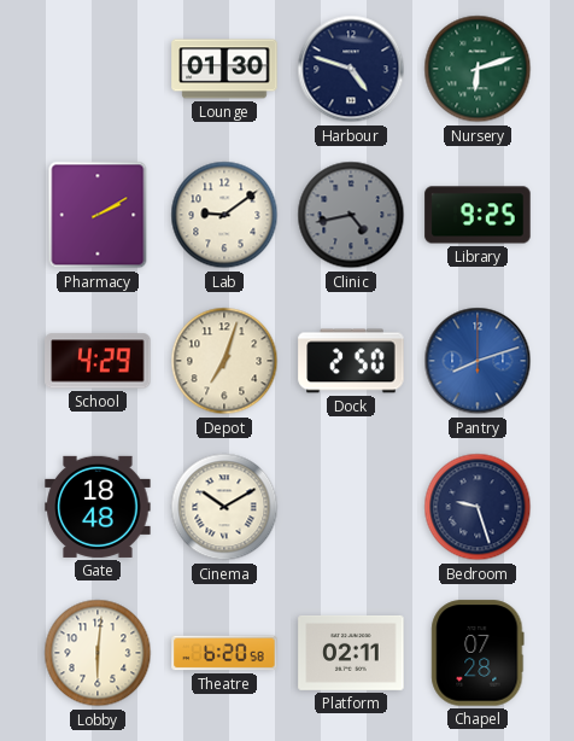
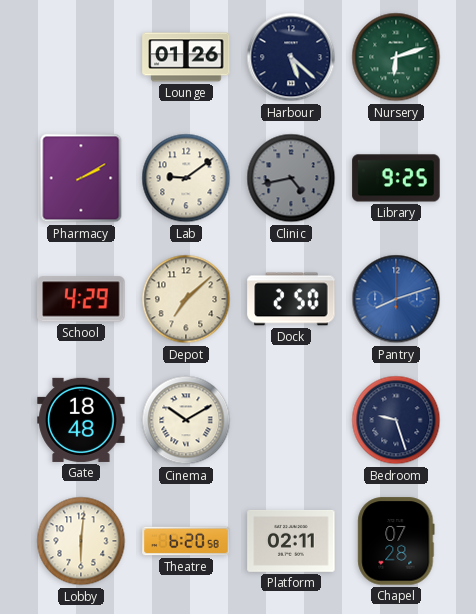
Lounge: 01:30 -> 01:26 (186, 57)
Harbour: 4:48 -> 5:22 (291, 57)
Depot: 7:03 -> 7:08 (186, 299)
